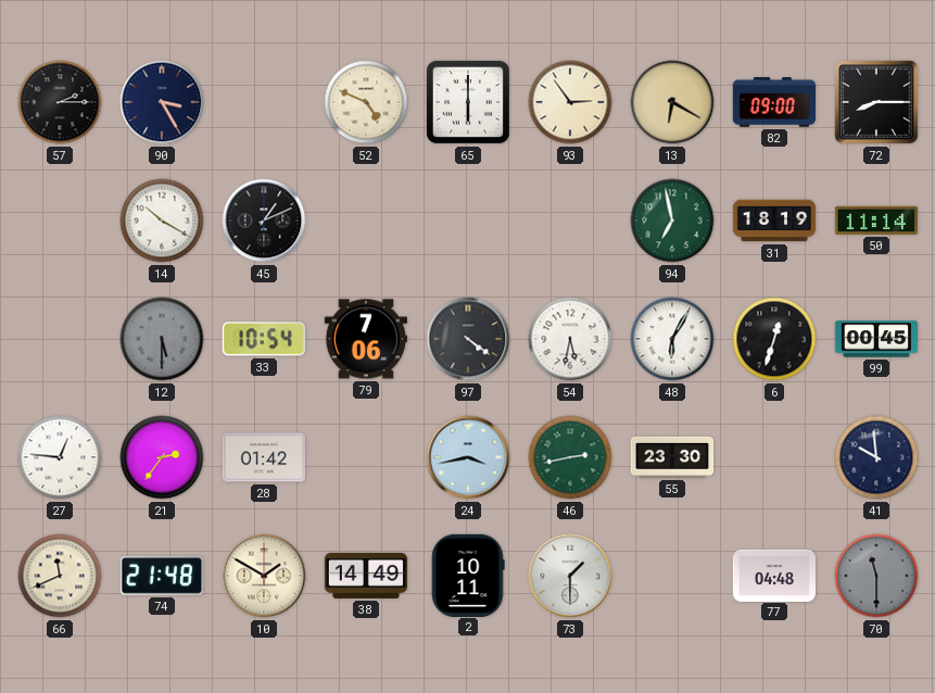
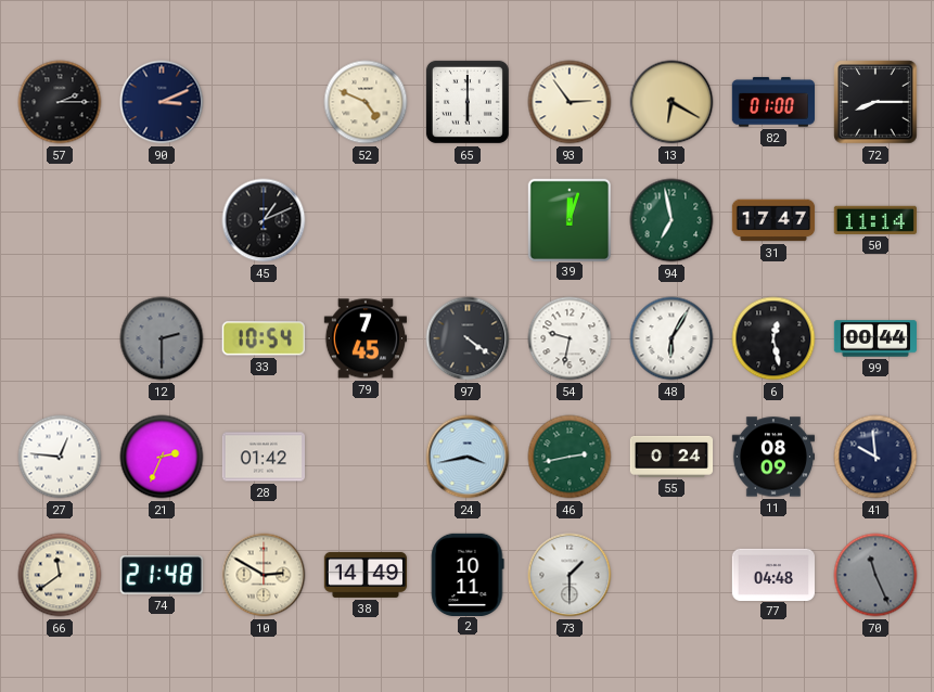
90: 3:25 -> 3:11 (162, 102)
82: 09:00 -> 01:00 (772, 102)
14: 10:20 -> none (162, 220)
39: none -> 12:03 (568, 219)
31: 18:19 -> 17:47 (773, 220)
12: 5:30 -> 2:30 (162, 338)
79: 7:06 -> 7:45 (364, 338)
54: 5:32 -> 9:32 (570, 338)
6: 12:33 -> 12:28 (773, 338)
99: 00:45 -> 00:44 (875, 338)
21: 2:36 -> 2:34 (162, 457)
55: 23:30 -> 0:24 (671, 457)
11: none -> 08:09 (772, 457)
66: 11:41 -> 11:39 (60, 575)
10: 1:50 -> 2:50 (264, 575)
70: 11:30 -> 11:26 (875, 575)
